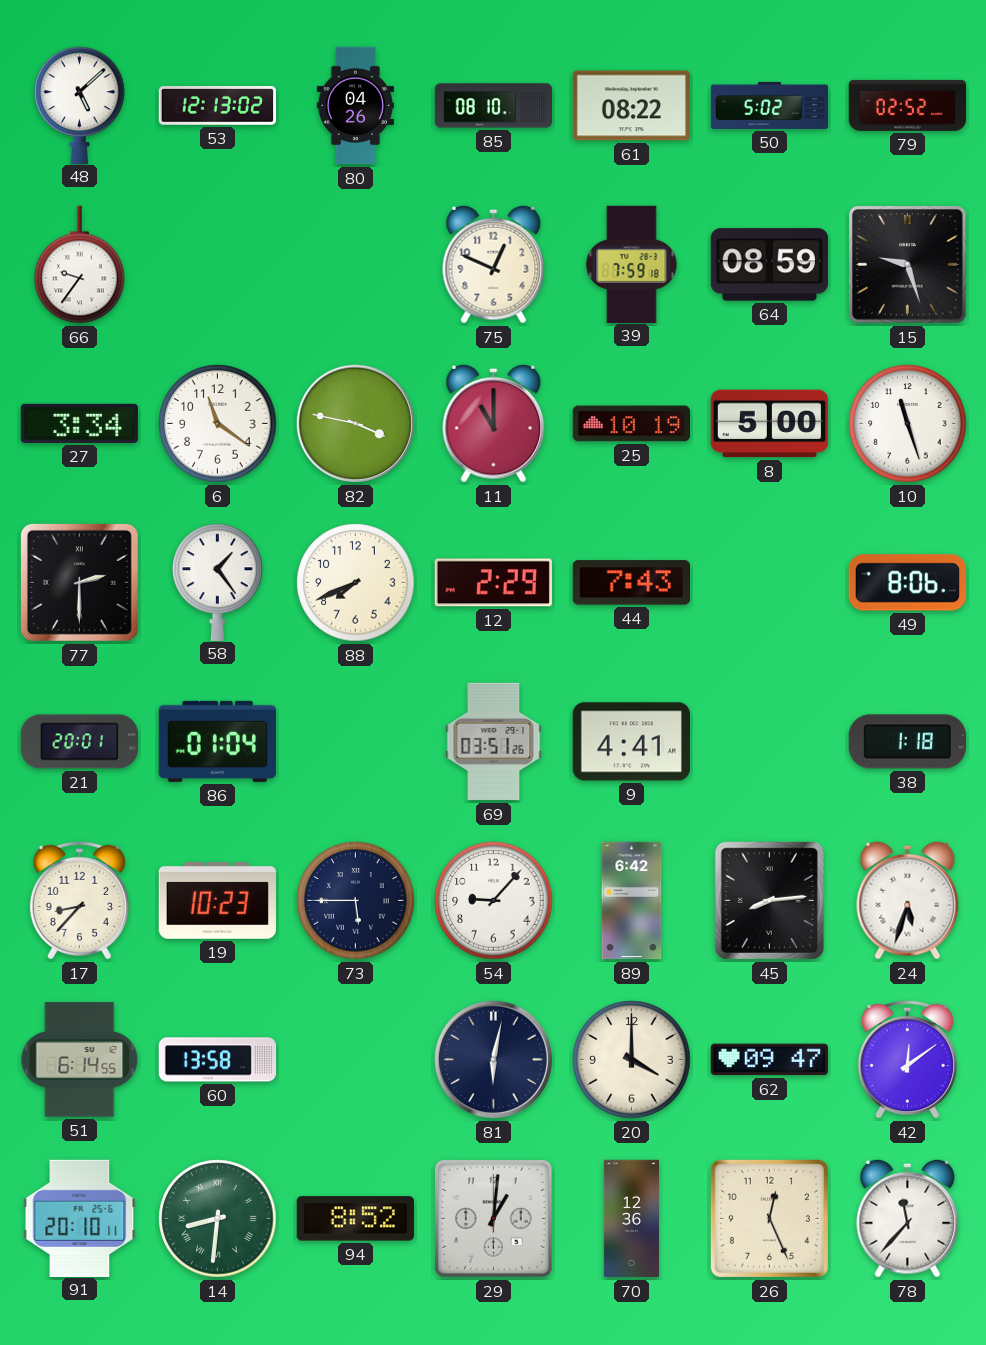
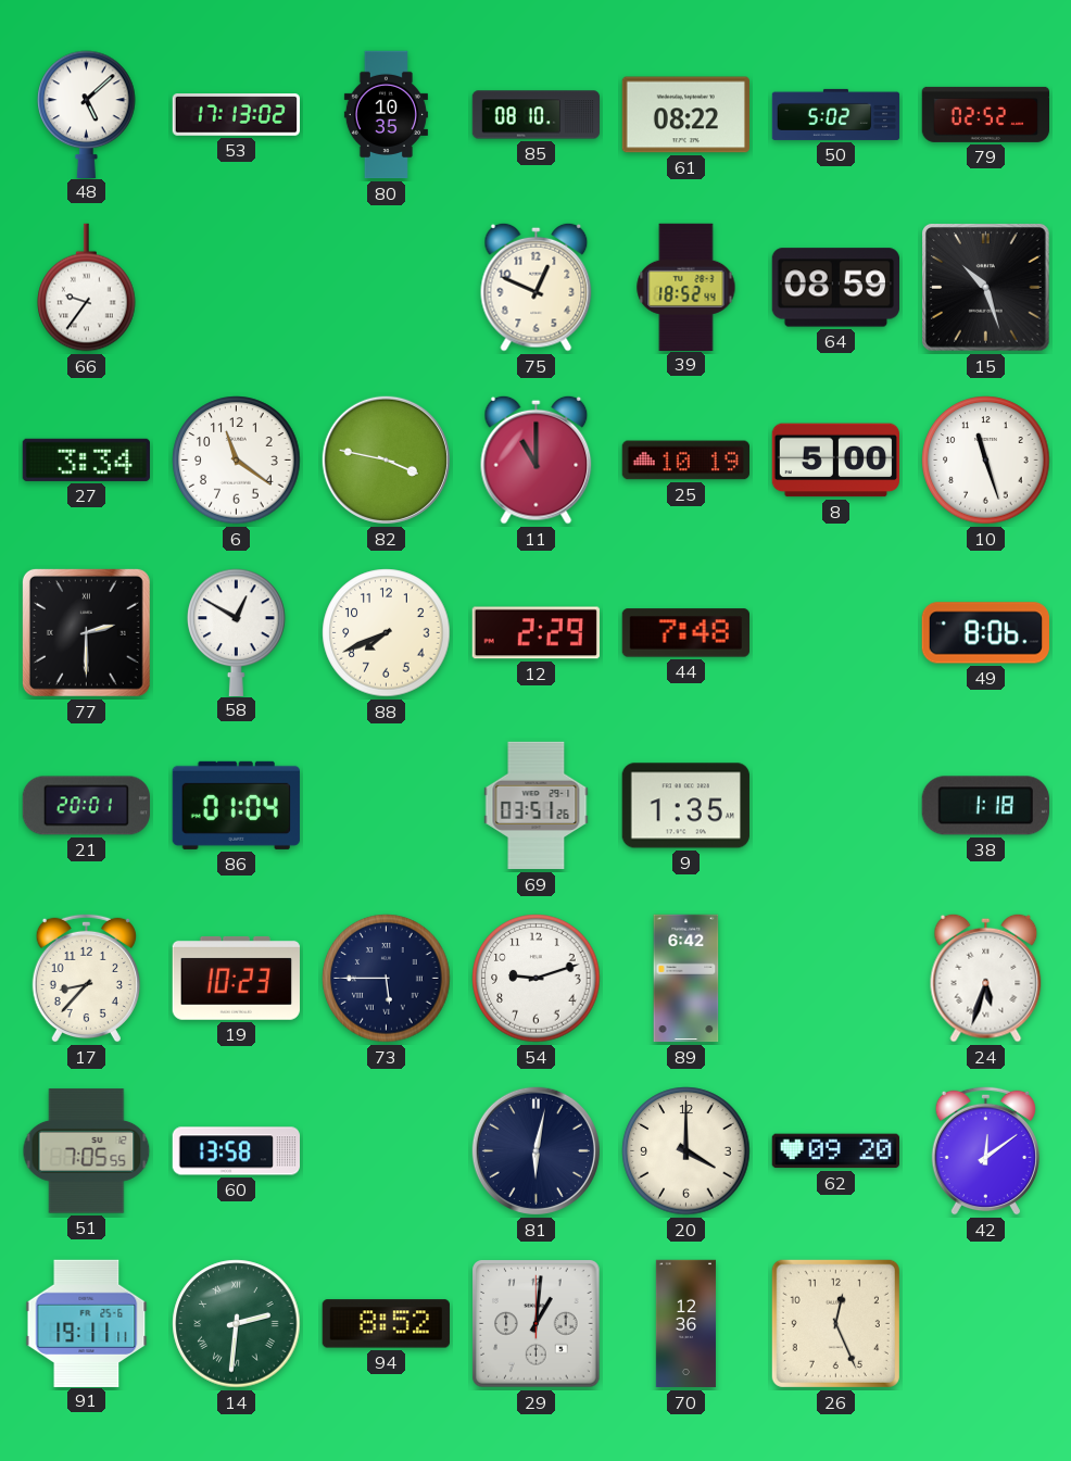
53: 12:13 -> 17:13 (236, 115)
80: 04:26 -> 10:35 (386, 115)
39: 7:59 -> 18:52 (686, 287)
15: 9:27 -> 10:27 (986, 288)
58: 1:24 -> 12:50 (237, 632)
44: 7:43 -> 7:48 (685, 633)
9: 4:41 -> 1:35 (685, 806)
54: 9:07 -> 9:12 (537, 979)
45: 8:14 -> none (769, 900)
51: 6:14 -> 7:05 (87, 1151)
62: 09:47 -> 09:20 (835, 1151)
91: 20:10 -> 19:11 (87, 1323)
14: 8:31 -> 2:31 (237, 1324)
78: 11:37 -> none (908, 1218)
